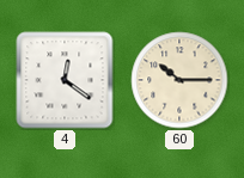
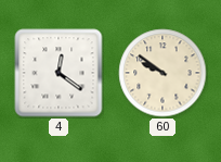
60: 10:15 -> 9:51 (162, 73)
